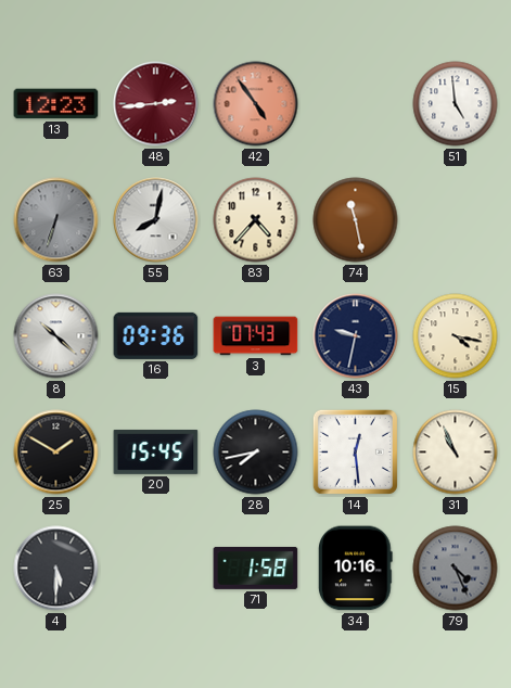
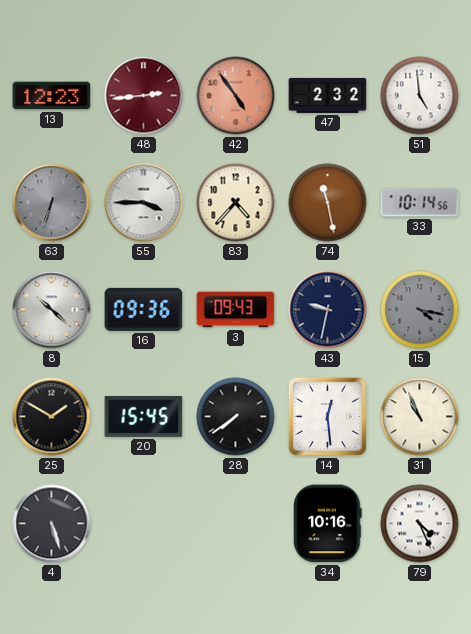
47: none -> 2:32 (328, 95)
55: 8:02 -> 3:45 (144, 203)
33: none -> 10:14 (420, 203)
3: 07:43 -> 09:43 (236, 310)
15 dial: cream -> grey (420, 310)
28: 7:43 -> 7:39 (236, 417)
4: 5:30 -> 5:27 (52, 524)
71: 1:58 -> none (256, 568)
79 dial: grey -> white (420, 524)
